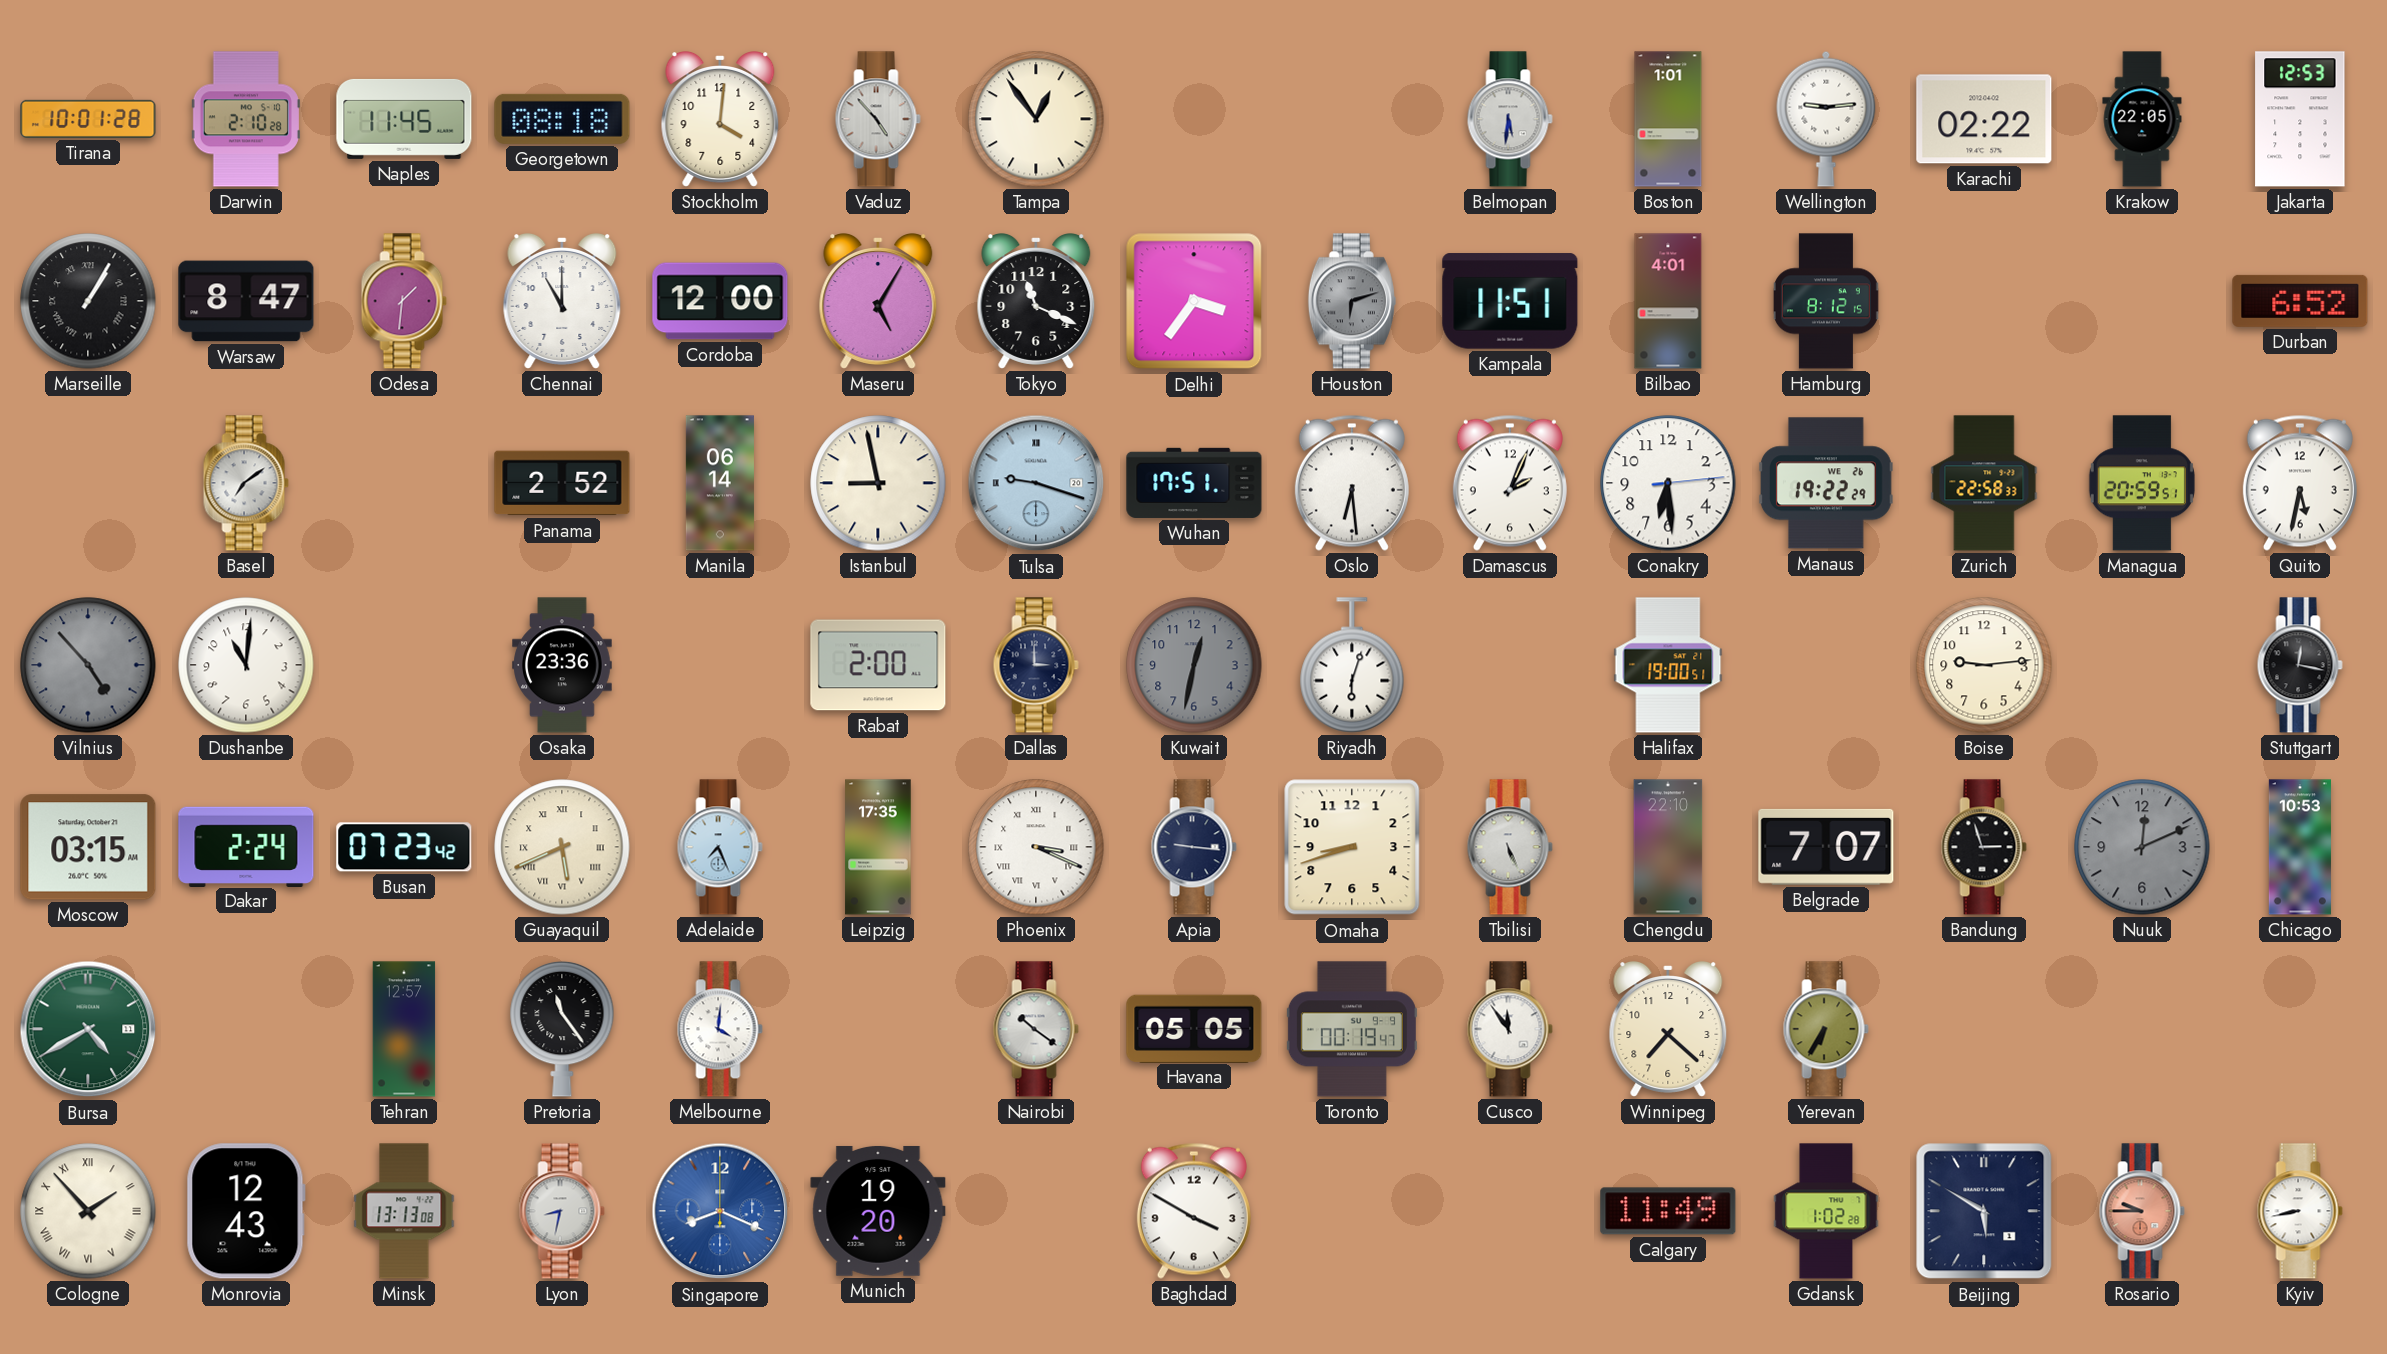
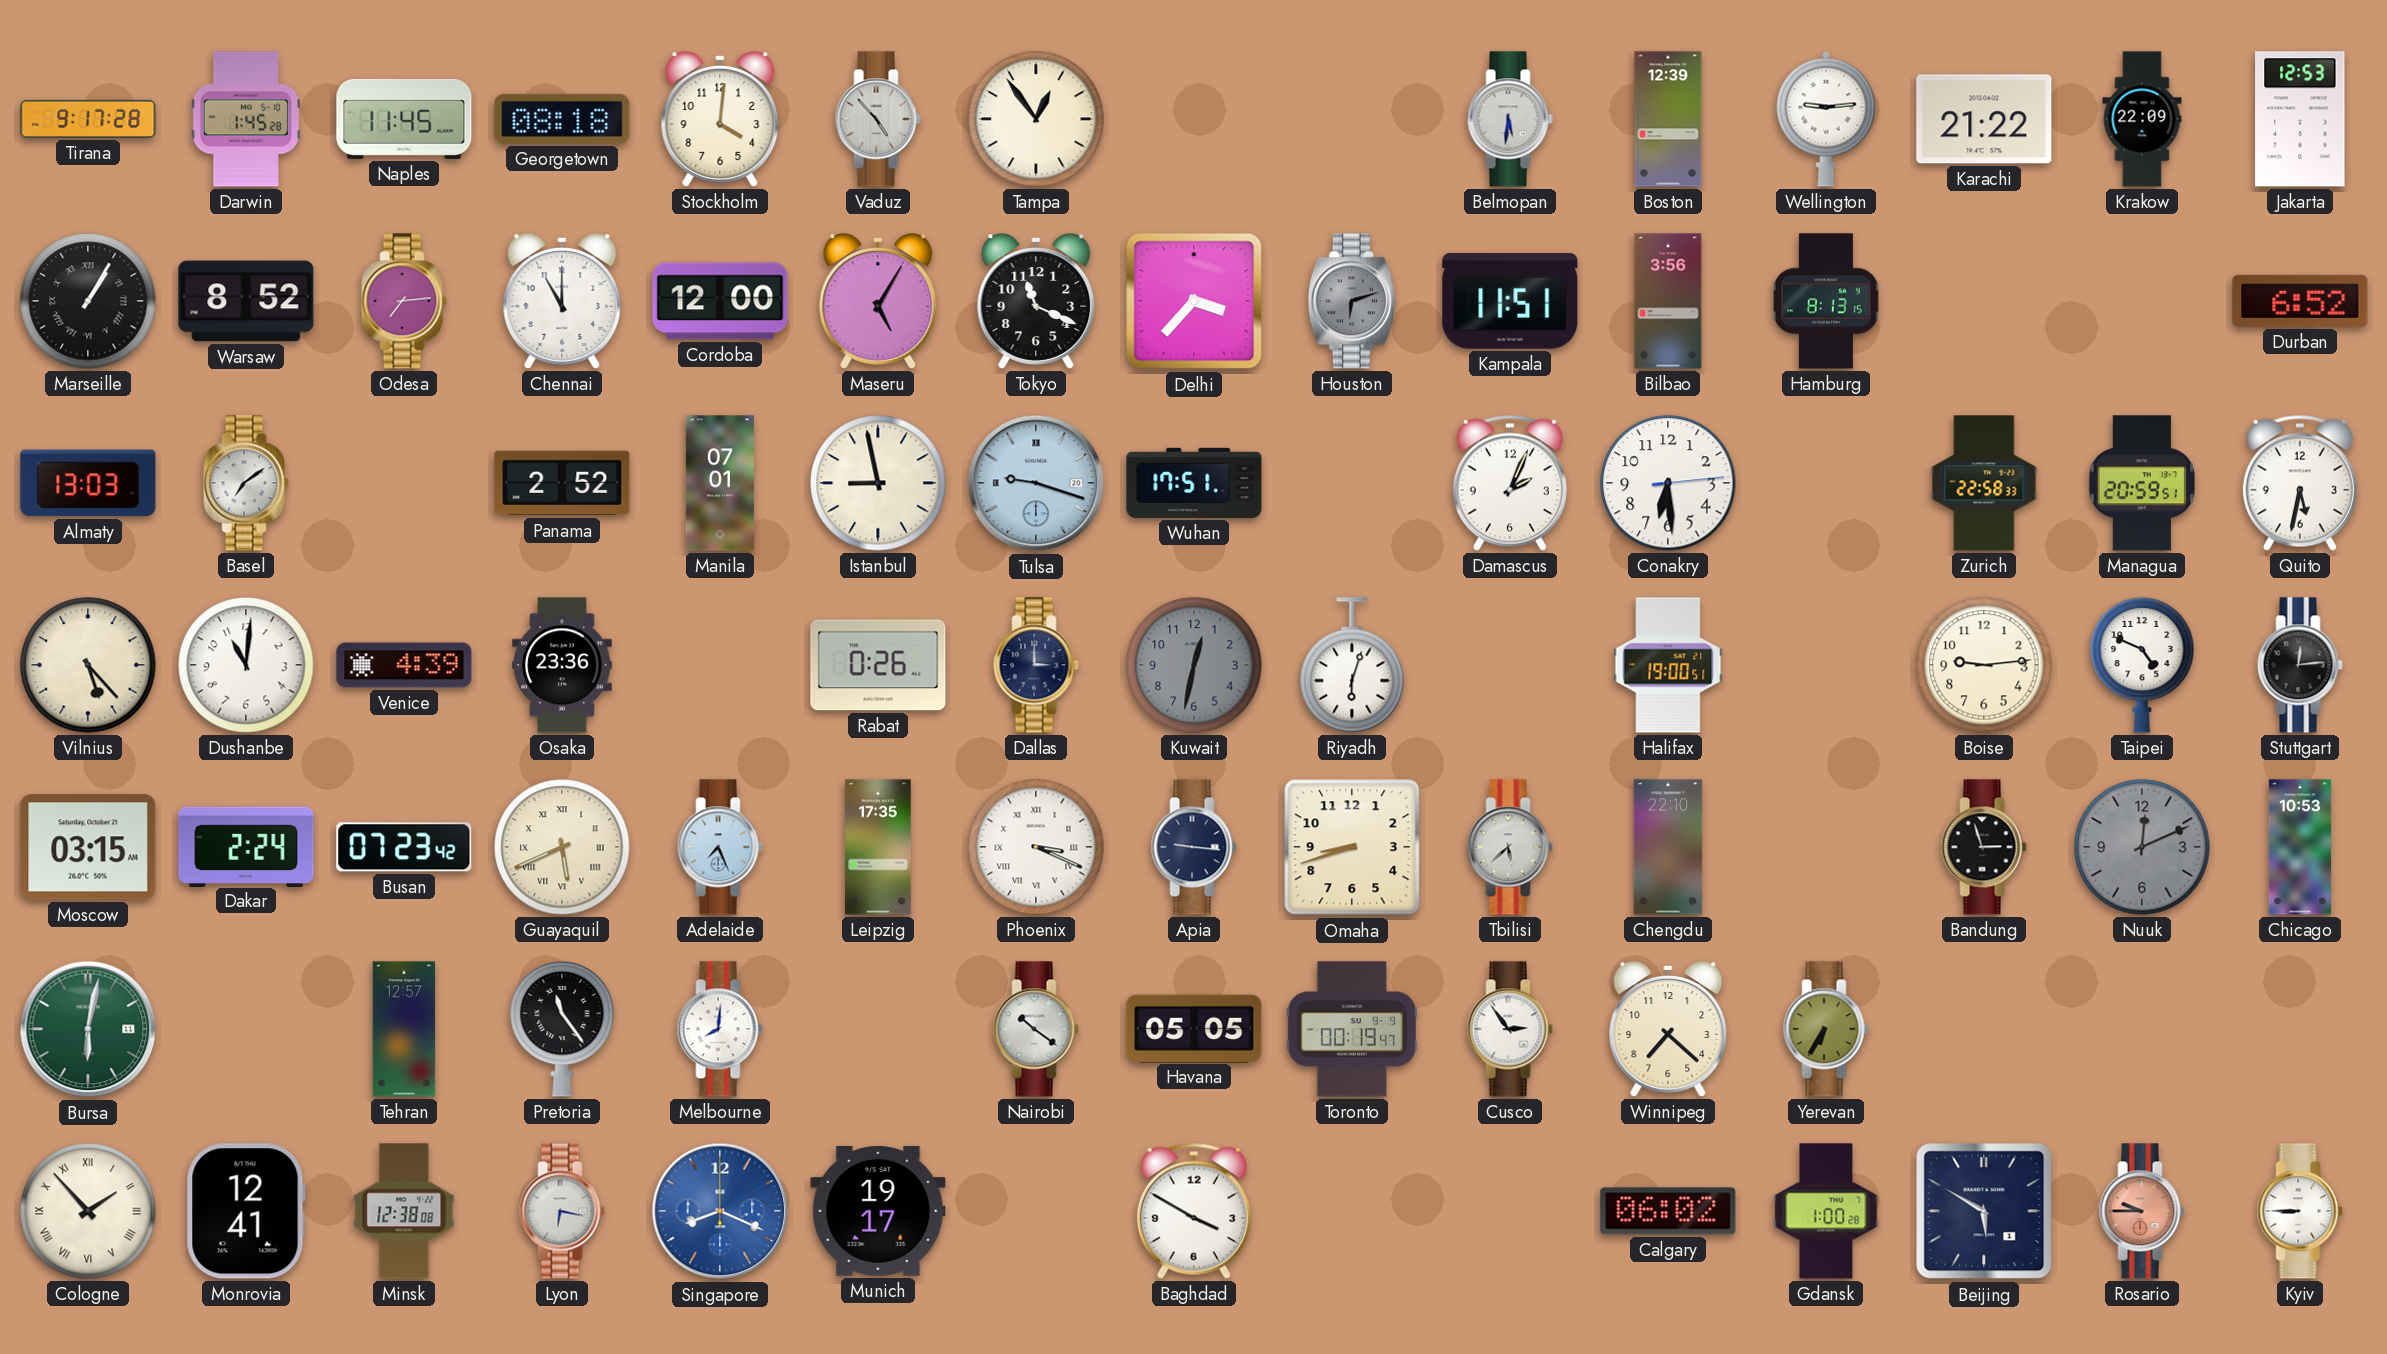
Tirana: 10:01 -> 9:17 (88, 119)
Darwin: 2:10 -> 1:45 (246, 119)
Boston: 1:01 -> 12:39 (1668, 119)
Karachi: 02:22 -> 21:22 (1984, 119)
Krakow: 22:05 -> 22:09 (2142, 119)
Warsaw: 8:47 -> 8:52 (246, 301)
Odesa: 1:31 -> 7:14 (404, 301)
Delhi: 3:36 -> 3:37 (1194, 301)
Bilbao: 4:01 -> 3:56 (1668, 301)
Hamburg: 8:12 -> 8:13 (1826, 301)
Almaty: none -> 13:03 (88, 483)
Manila: 06:14 -> 07:01 (720, 483)
Oslo: 6:29 -> none (1352, 483)
Manaus: 19:22 -> none (1826, 483)
Vilnius: 4:53 -> 5:23 (88, 665)
Vilnius dial: grey -> cream (88, 665)
Venice: none -> 4:39 (404, 665)
Rabat: 2:00 -> 0:26 (878, 665)
Taipei: none -> 4:49 (2142, 665)
Stuttgart: 12:17 -> 12:14 (2300, 665)
Tbilisi: 5:26 -> 5:38 (1510, 847)
Belgrade: 7:07 -> none (1826, 847)
Bursa: 4:40 -> 6:02 (88, 1029)
Melbourne: 4:01 -> 8:01 (720, 1029)
Cusco: 11:54 -> 2:54 (1510, 1029)
Monrovia: 12:43 -> 12:41 (246, 1211)
Minsk: 13:13 -> 12:38 (404, 1211)
Lyon: 8:32 -> 6:17 (562, 1211)
Munich: 19:20 -> 19:17 (878, 1211)
Calgary: 11:49 -> 06:02 (1668, 1211)
Gdansk: 1:02 -> 1:00 (1826, 1211)
Kyiv: 8:43 -> 8:45 (2300, 1211)
